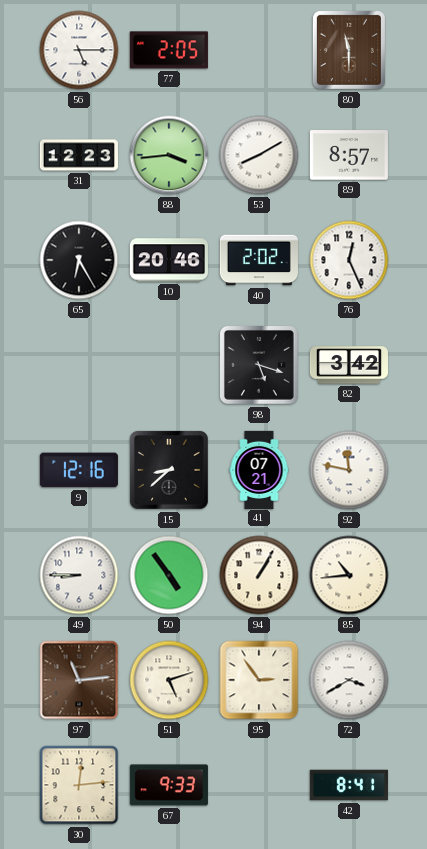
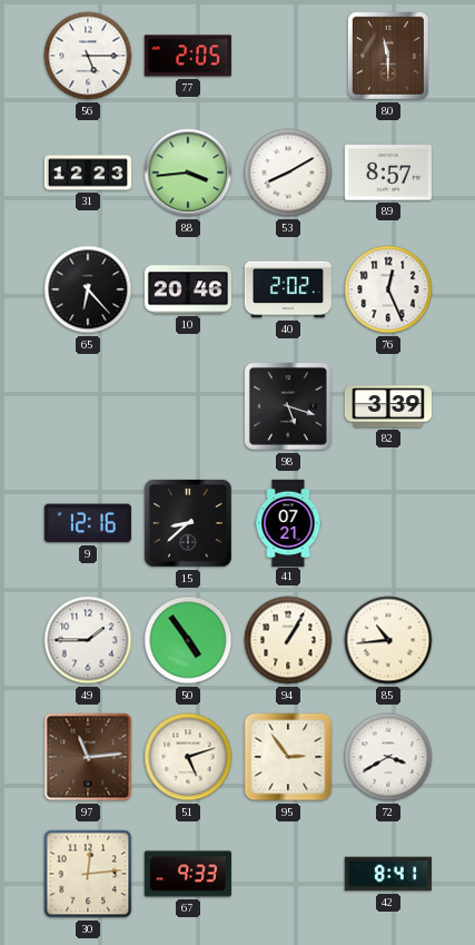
65: 6:25 -> 6:23 (88, 289)
82: 3:42 -> 3:39 (388, 406)
92: 11:47 -> none (349, 470)
49: 8:45 -> 1:45 (88, 640)
